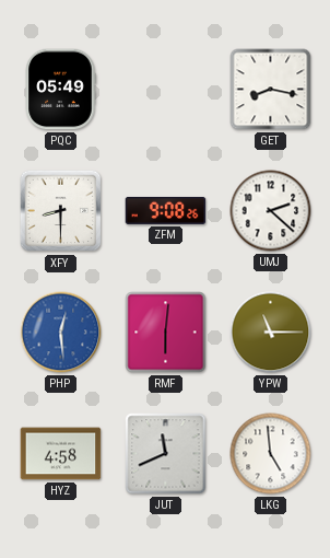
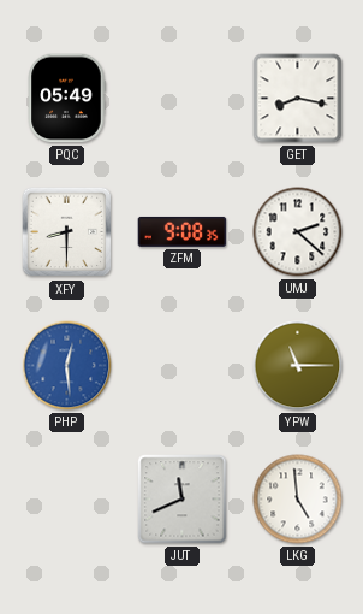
ZFM: 9:08:26 -> 9:08:35 (183, 231)
RMF: 6:01 -> none (166, 333)
HYZ: 4:58 -> none (61, 454)
